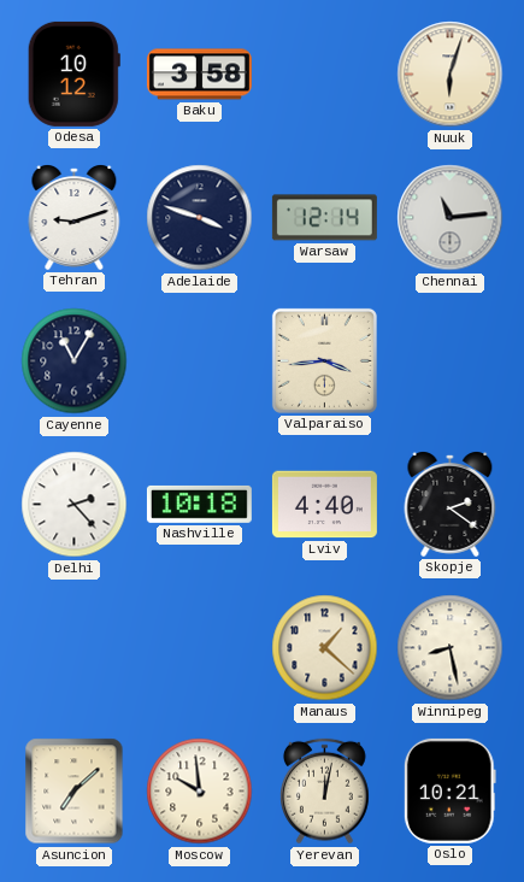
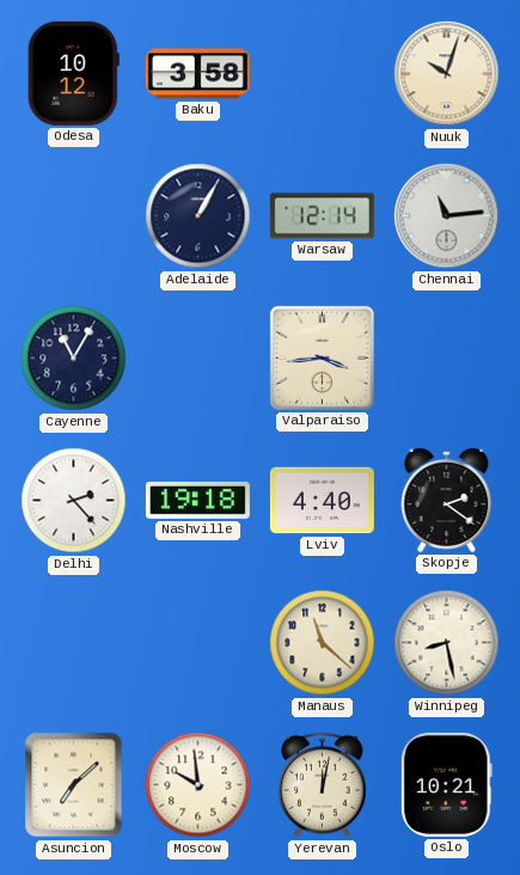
Nuuk: 6:03 -> 10:03 (447, 74)
Tehran: 9:12 -> none (75, 218)
Adelaide: 3:48 -> 1:05 (198, 216)
Nashville: 10:18 -> 19:18 (197, 500)
Manaus: 1:22 -> 11:22 (323, 643)
